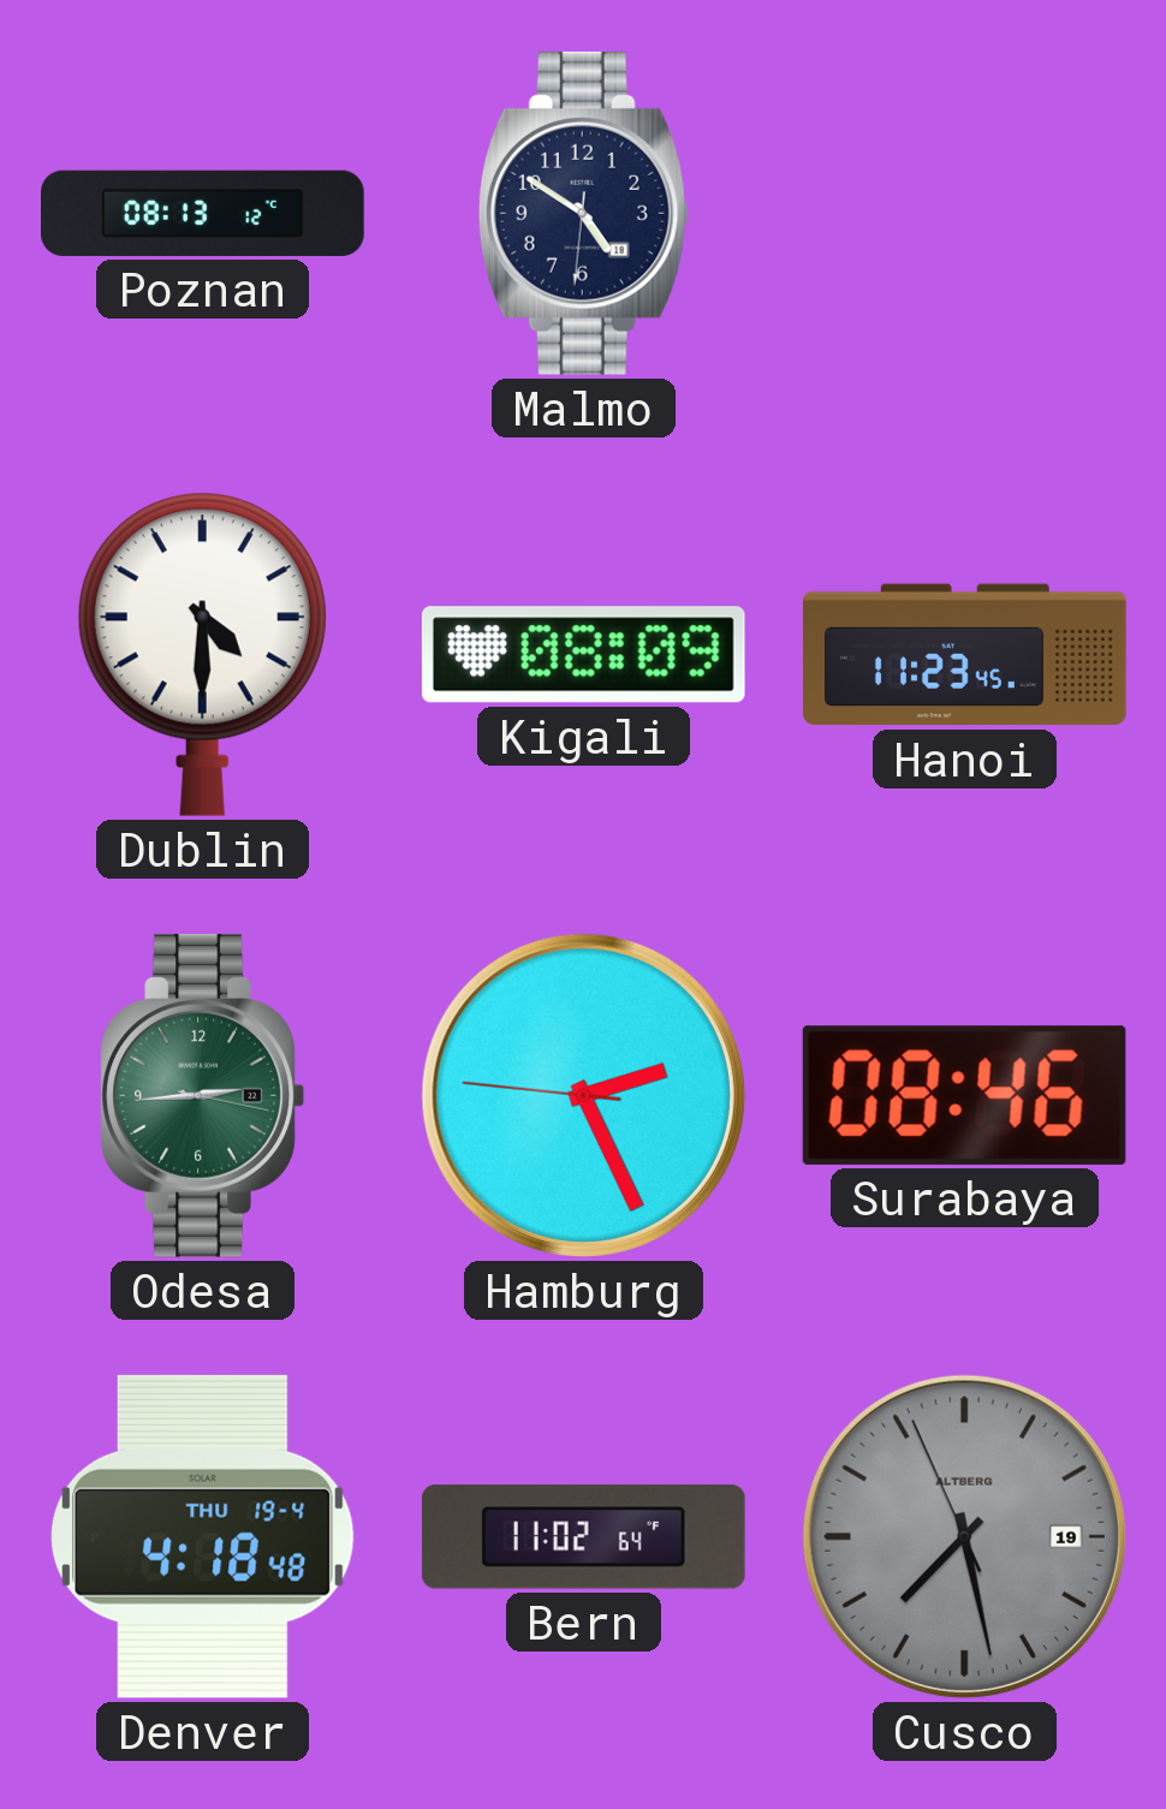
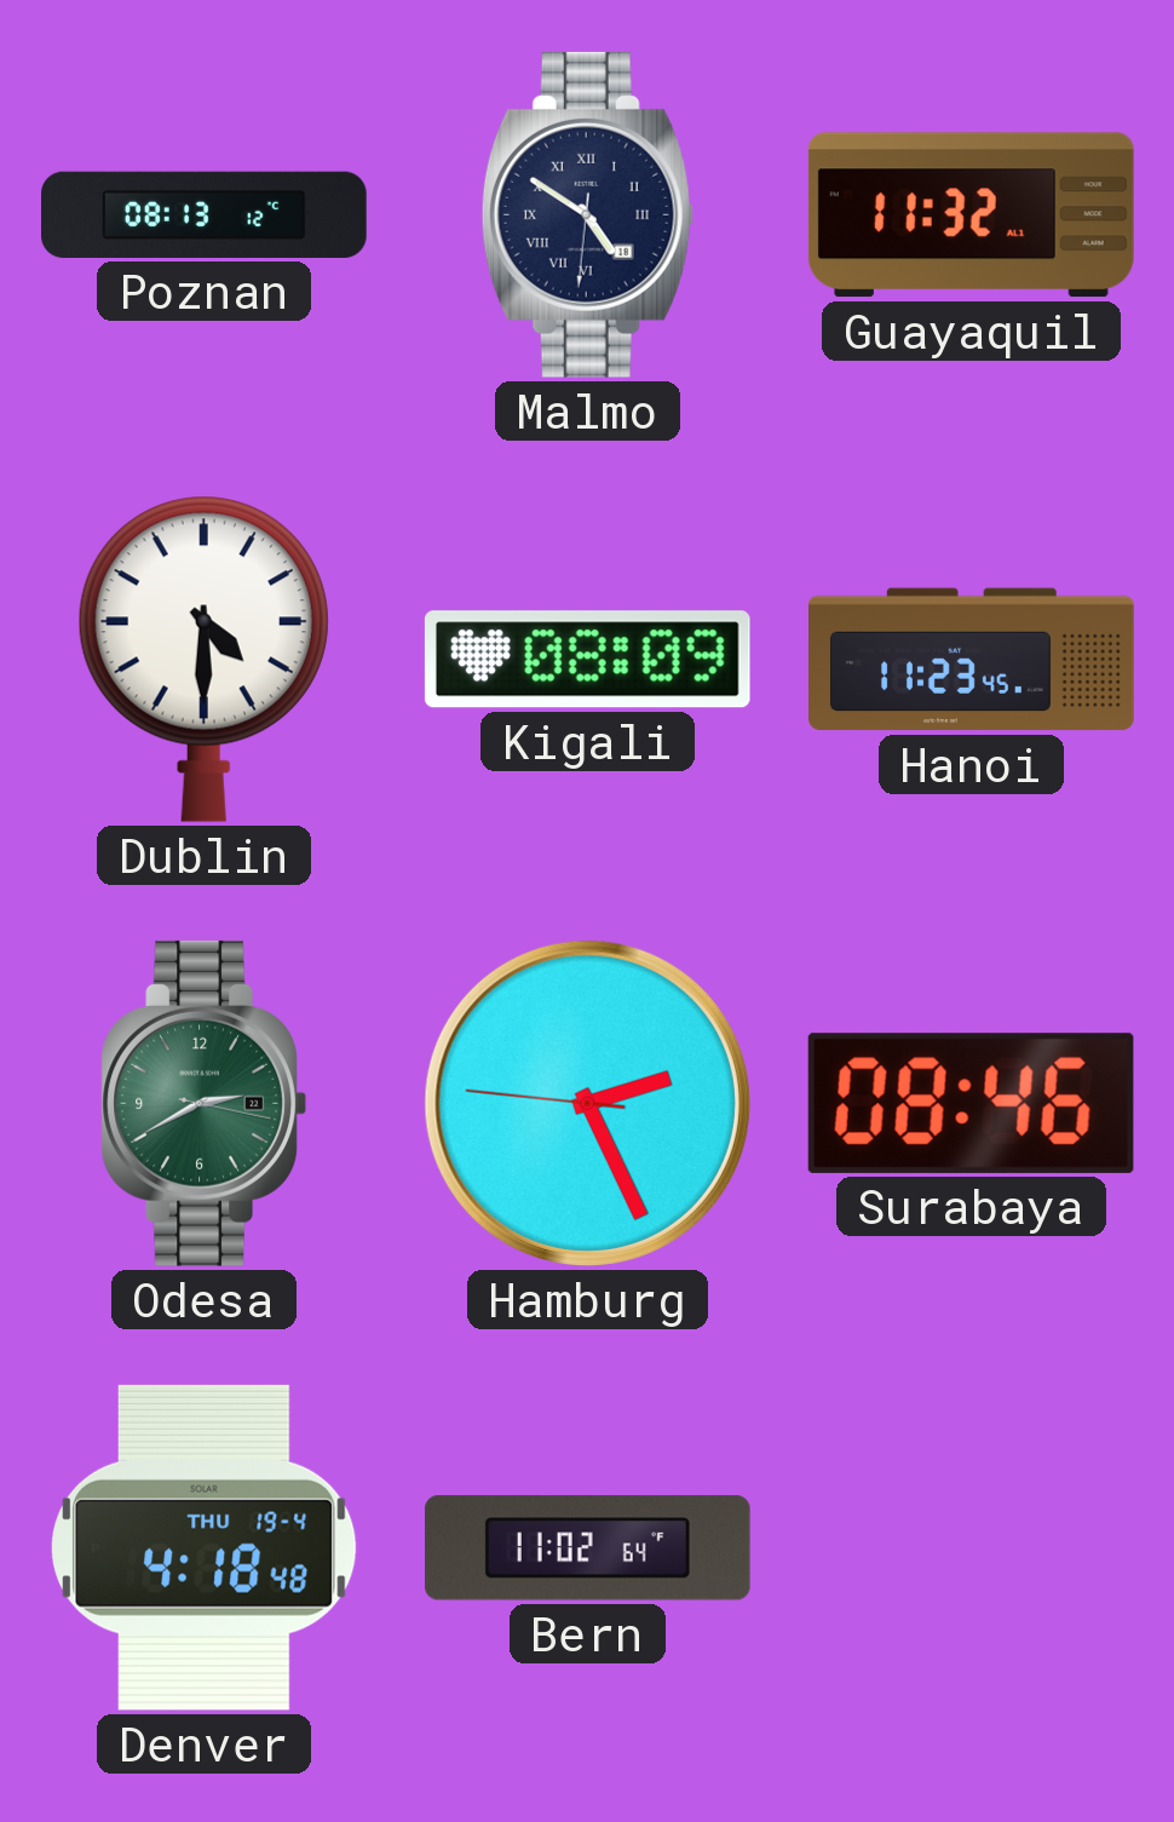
Malmo numerals: Arabic -> Roman (587, 214)
Guayaquil: none -> 11:32 (971, 215)
Odesa: 2:44 -> 2:40 (203, 1103)
Cusco: 7:27 -> none (964, 1536)
